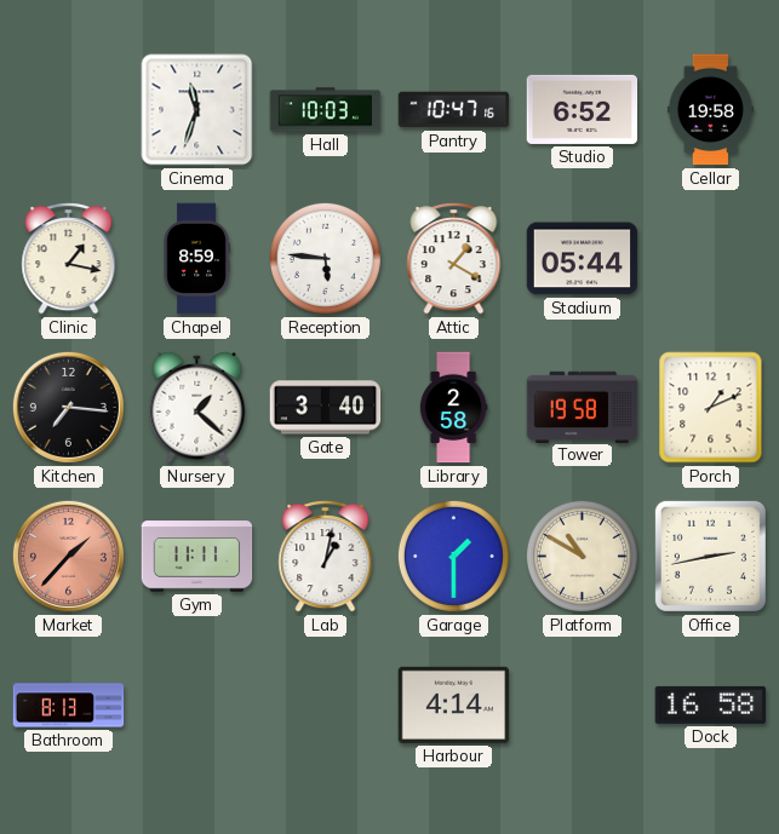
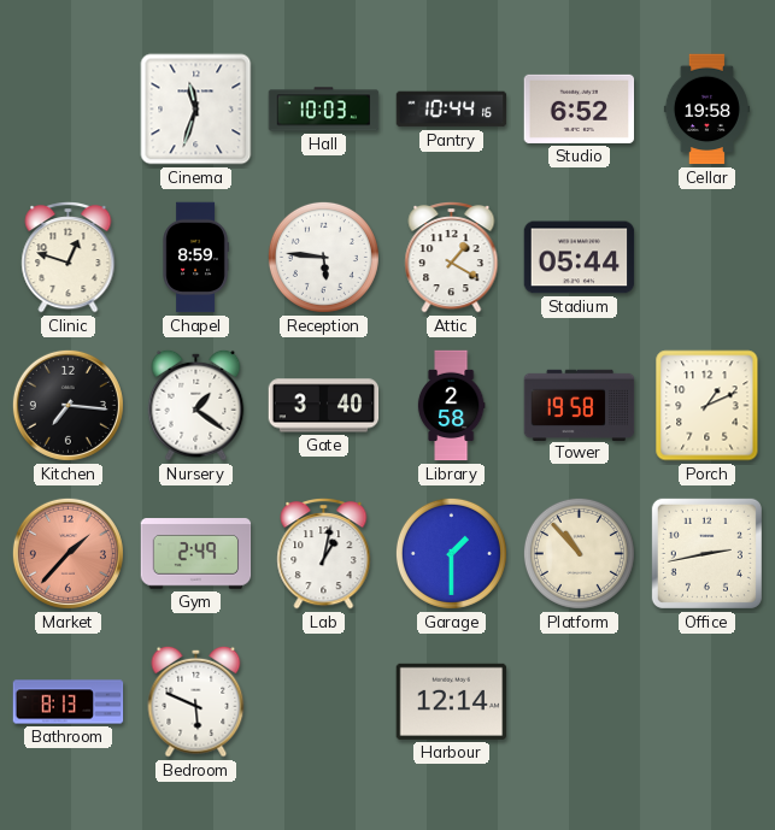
Pantry: 10:47 -> 10:44 (452, 110)
Clinic: 1:17 -> 12:48 (69, 258)
Nursery: 1:22 -> 1:21 (196, 405)
Gym: 11:11 -> 2:49 (196, 554)
Platform: 10:50 -> 10:53 (579, 553)
Bedroom: none -> 5:49 (196, 701)
Harbour: 4:14 -> 12:14 (452, 701)
Dock: 16:58 -> none (711, 704)
